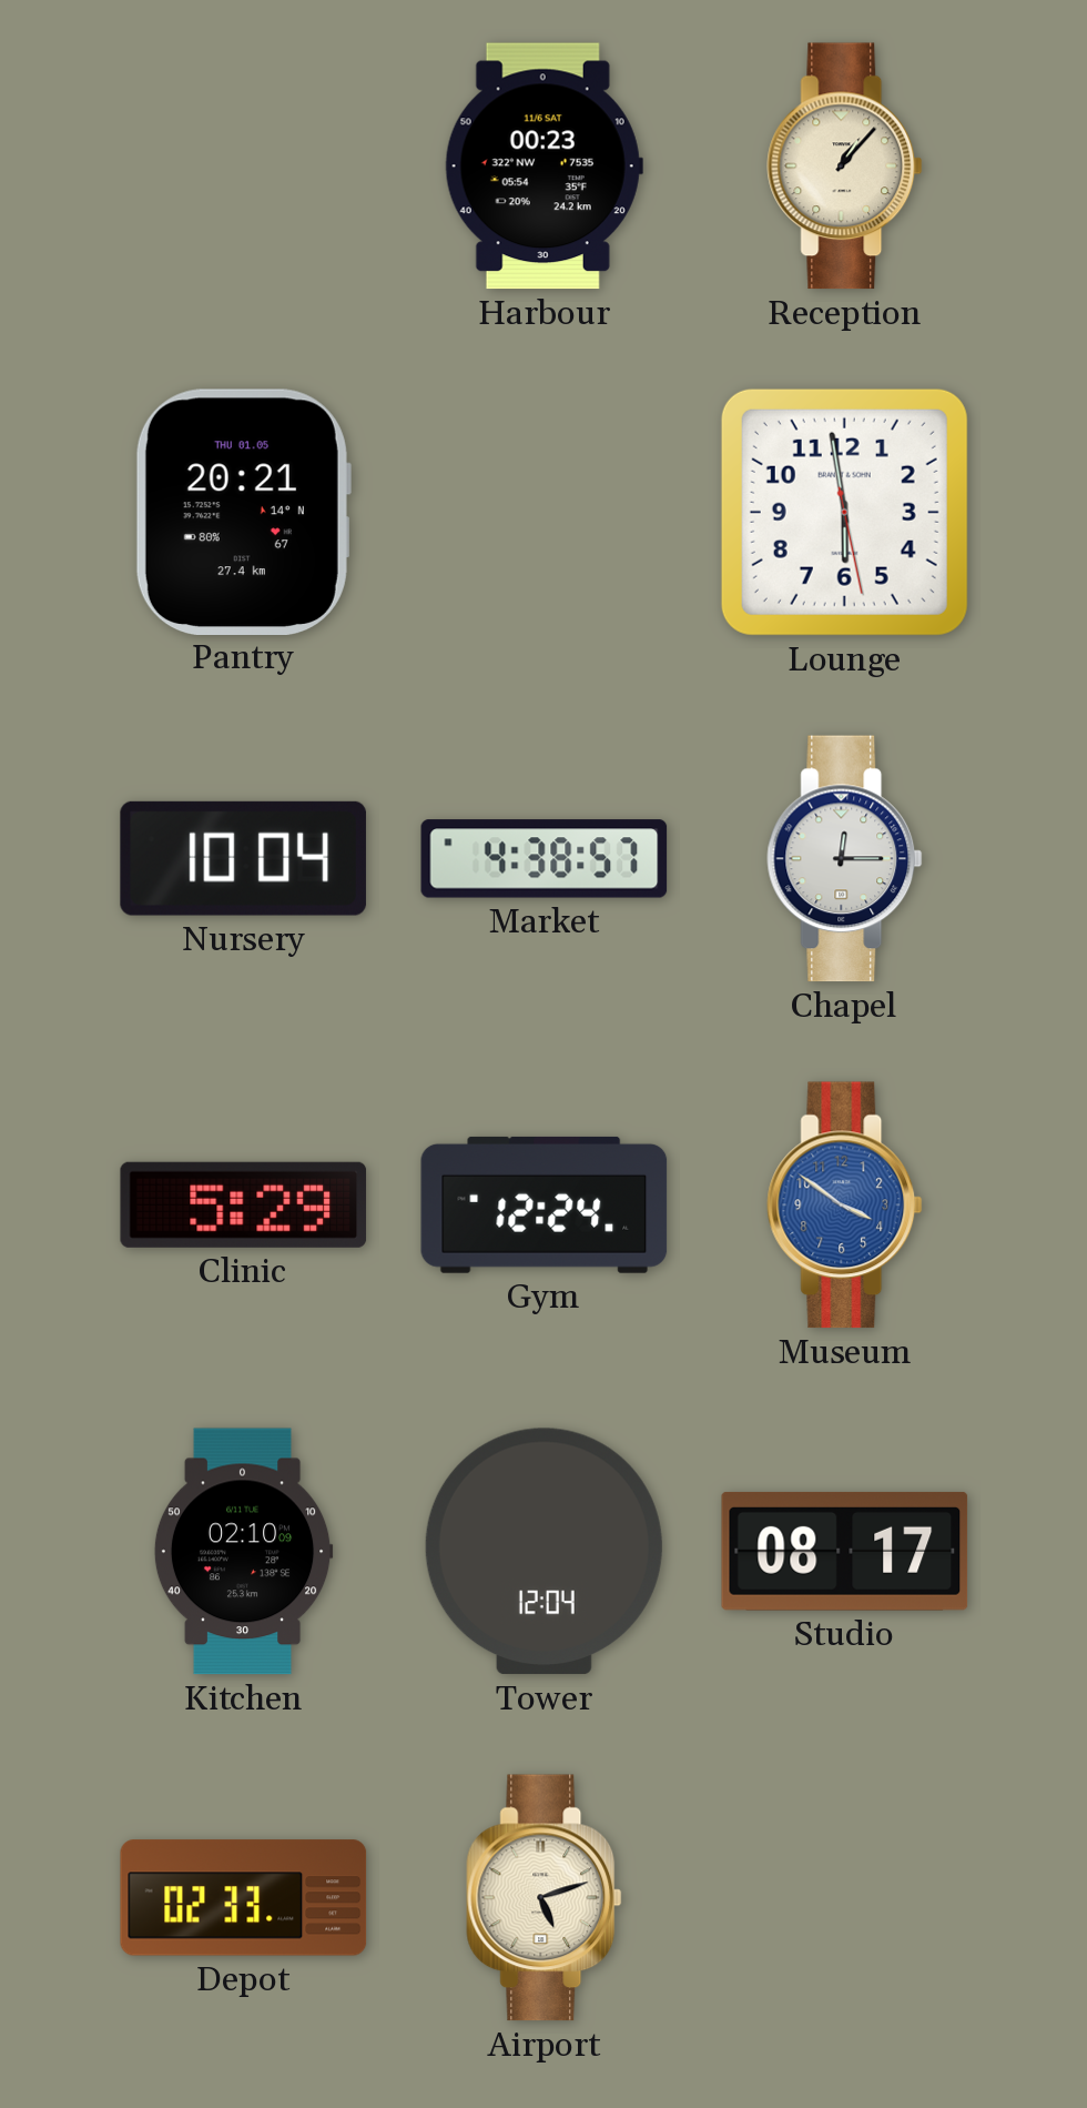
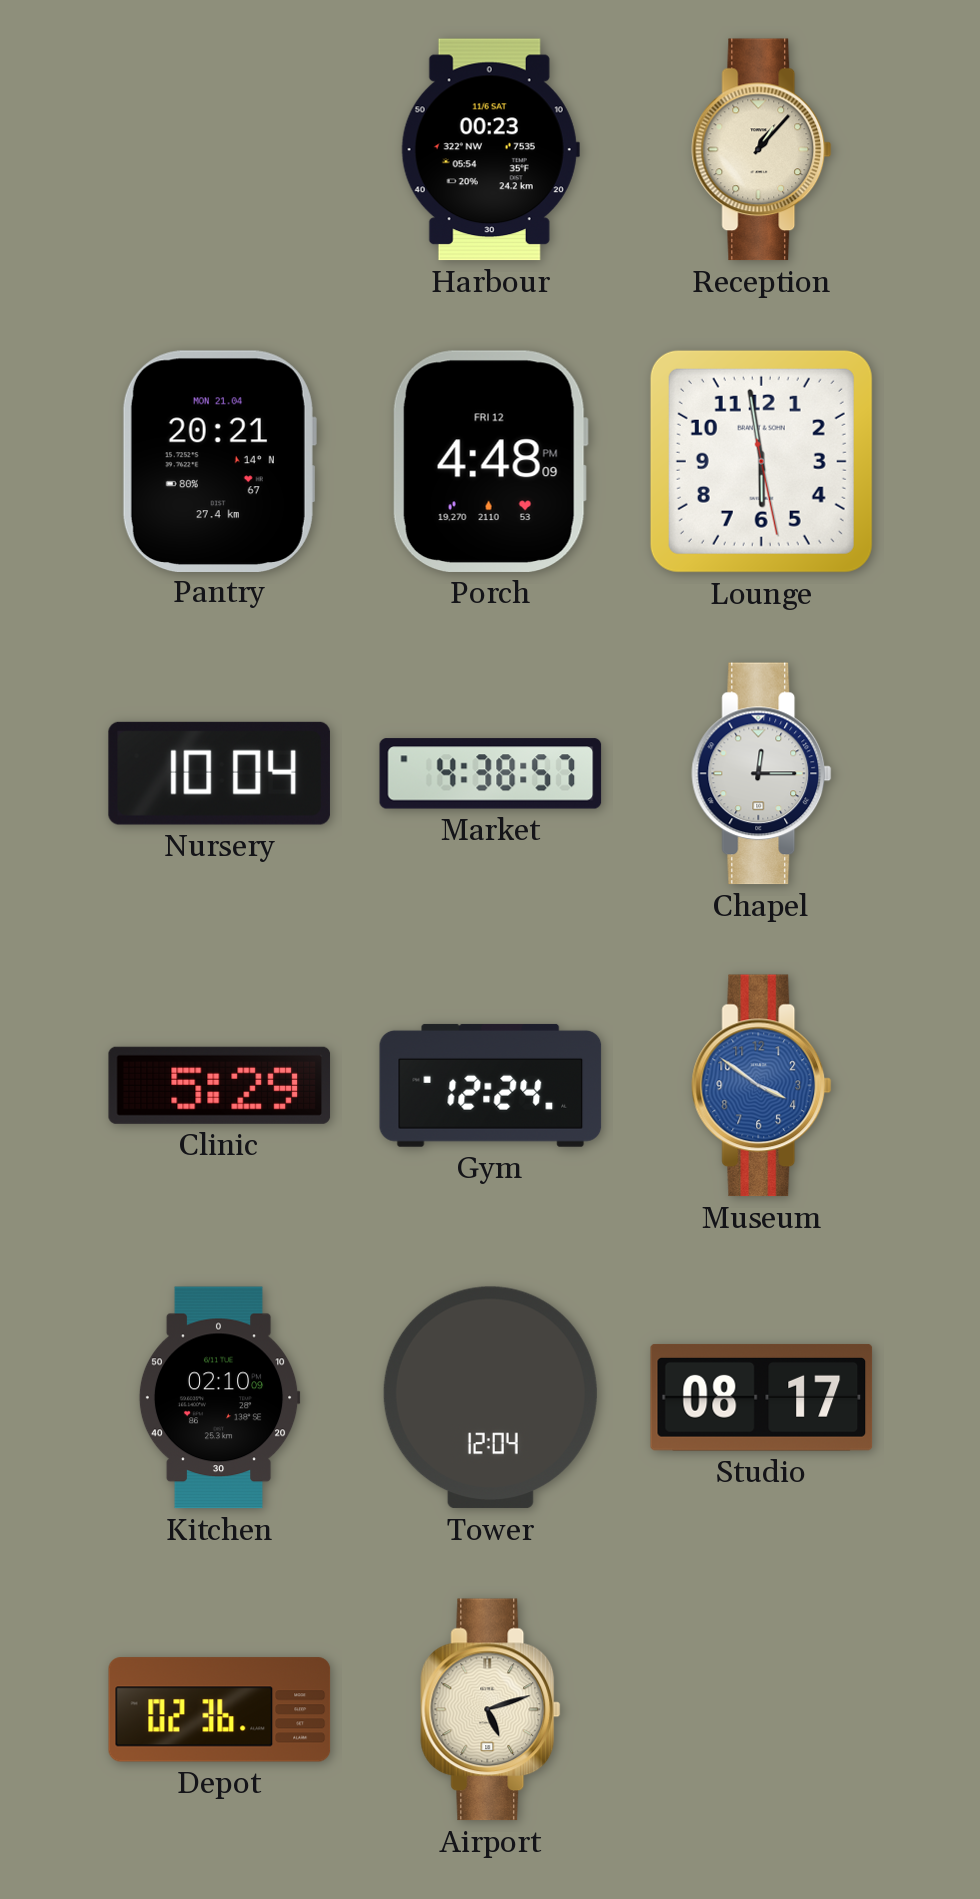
Pantry date: THU 01.05 -> MON 21.04 (219, 461)
Porch: none -> 4:48 (490, 461)
Depot: 02:33 -> 02:36 (220, 1710)
